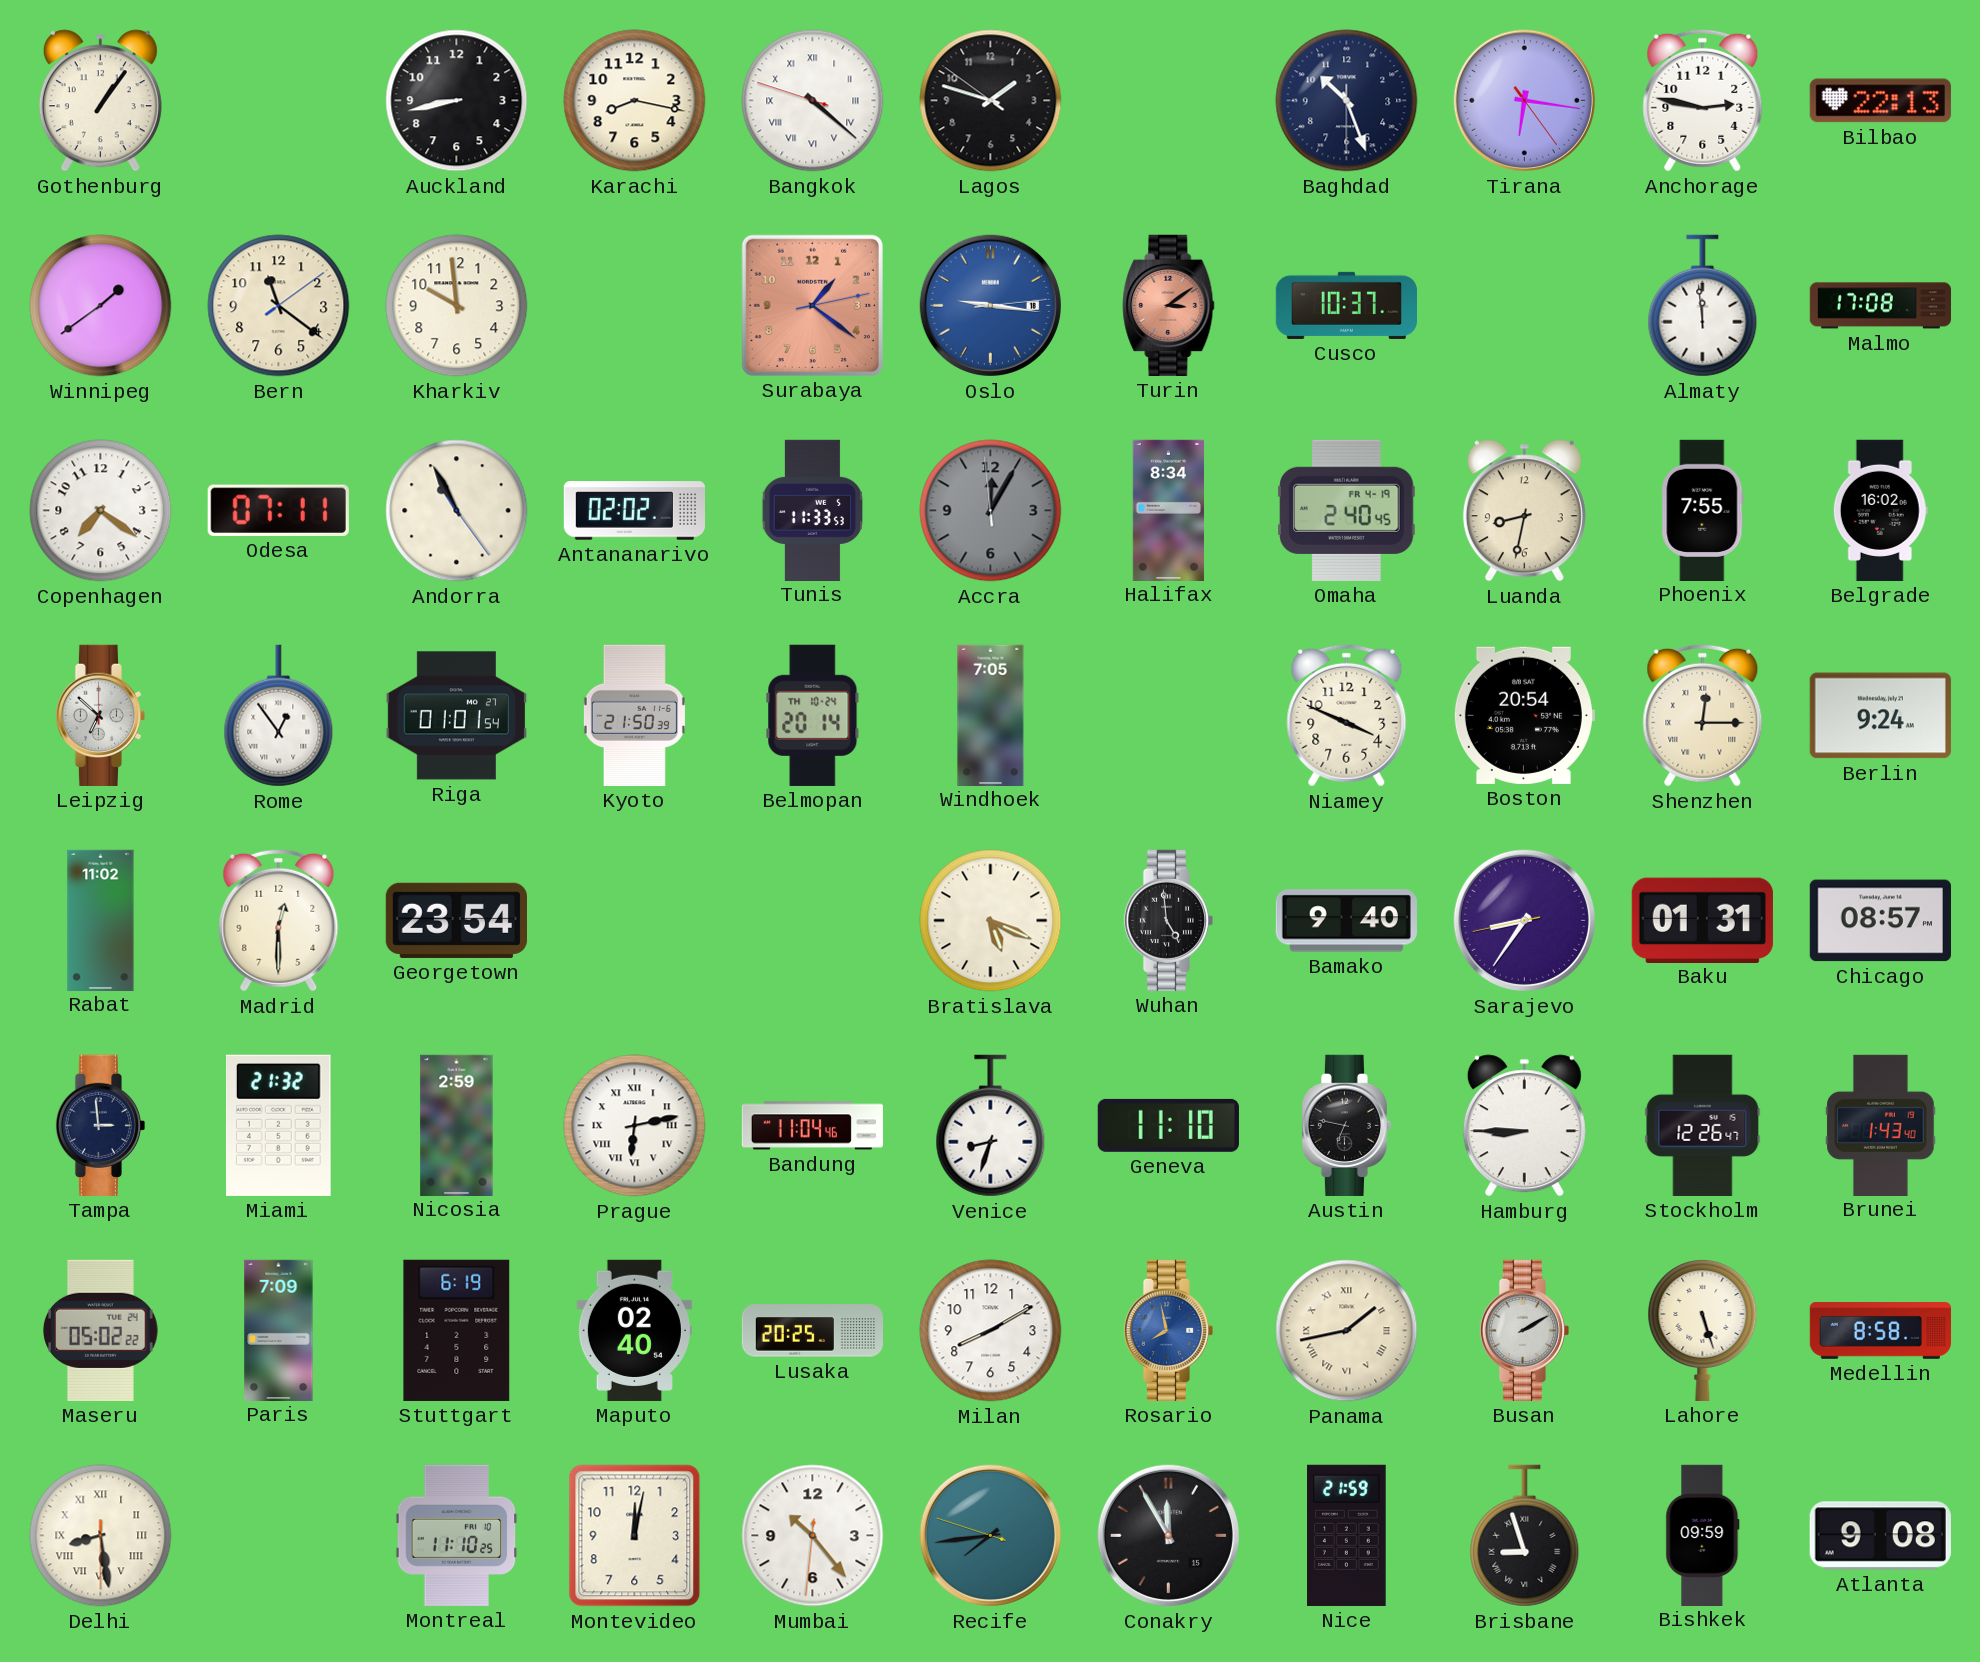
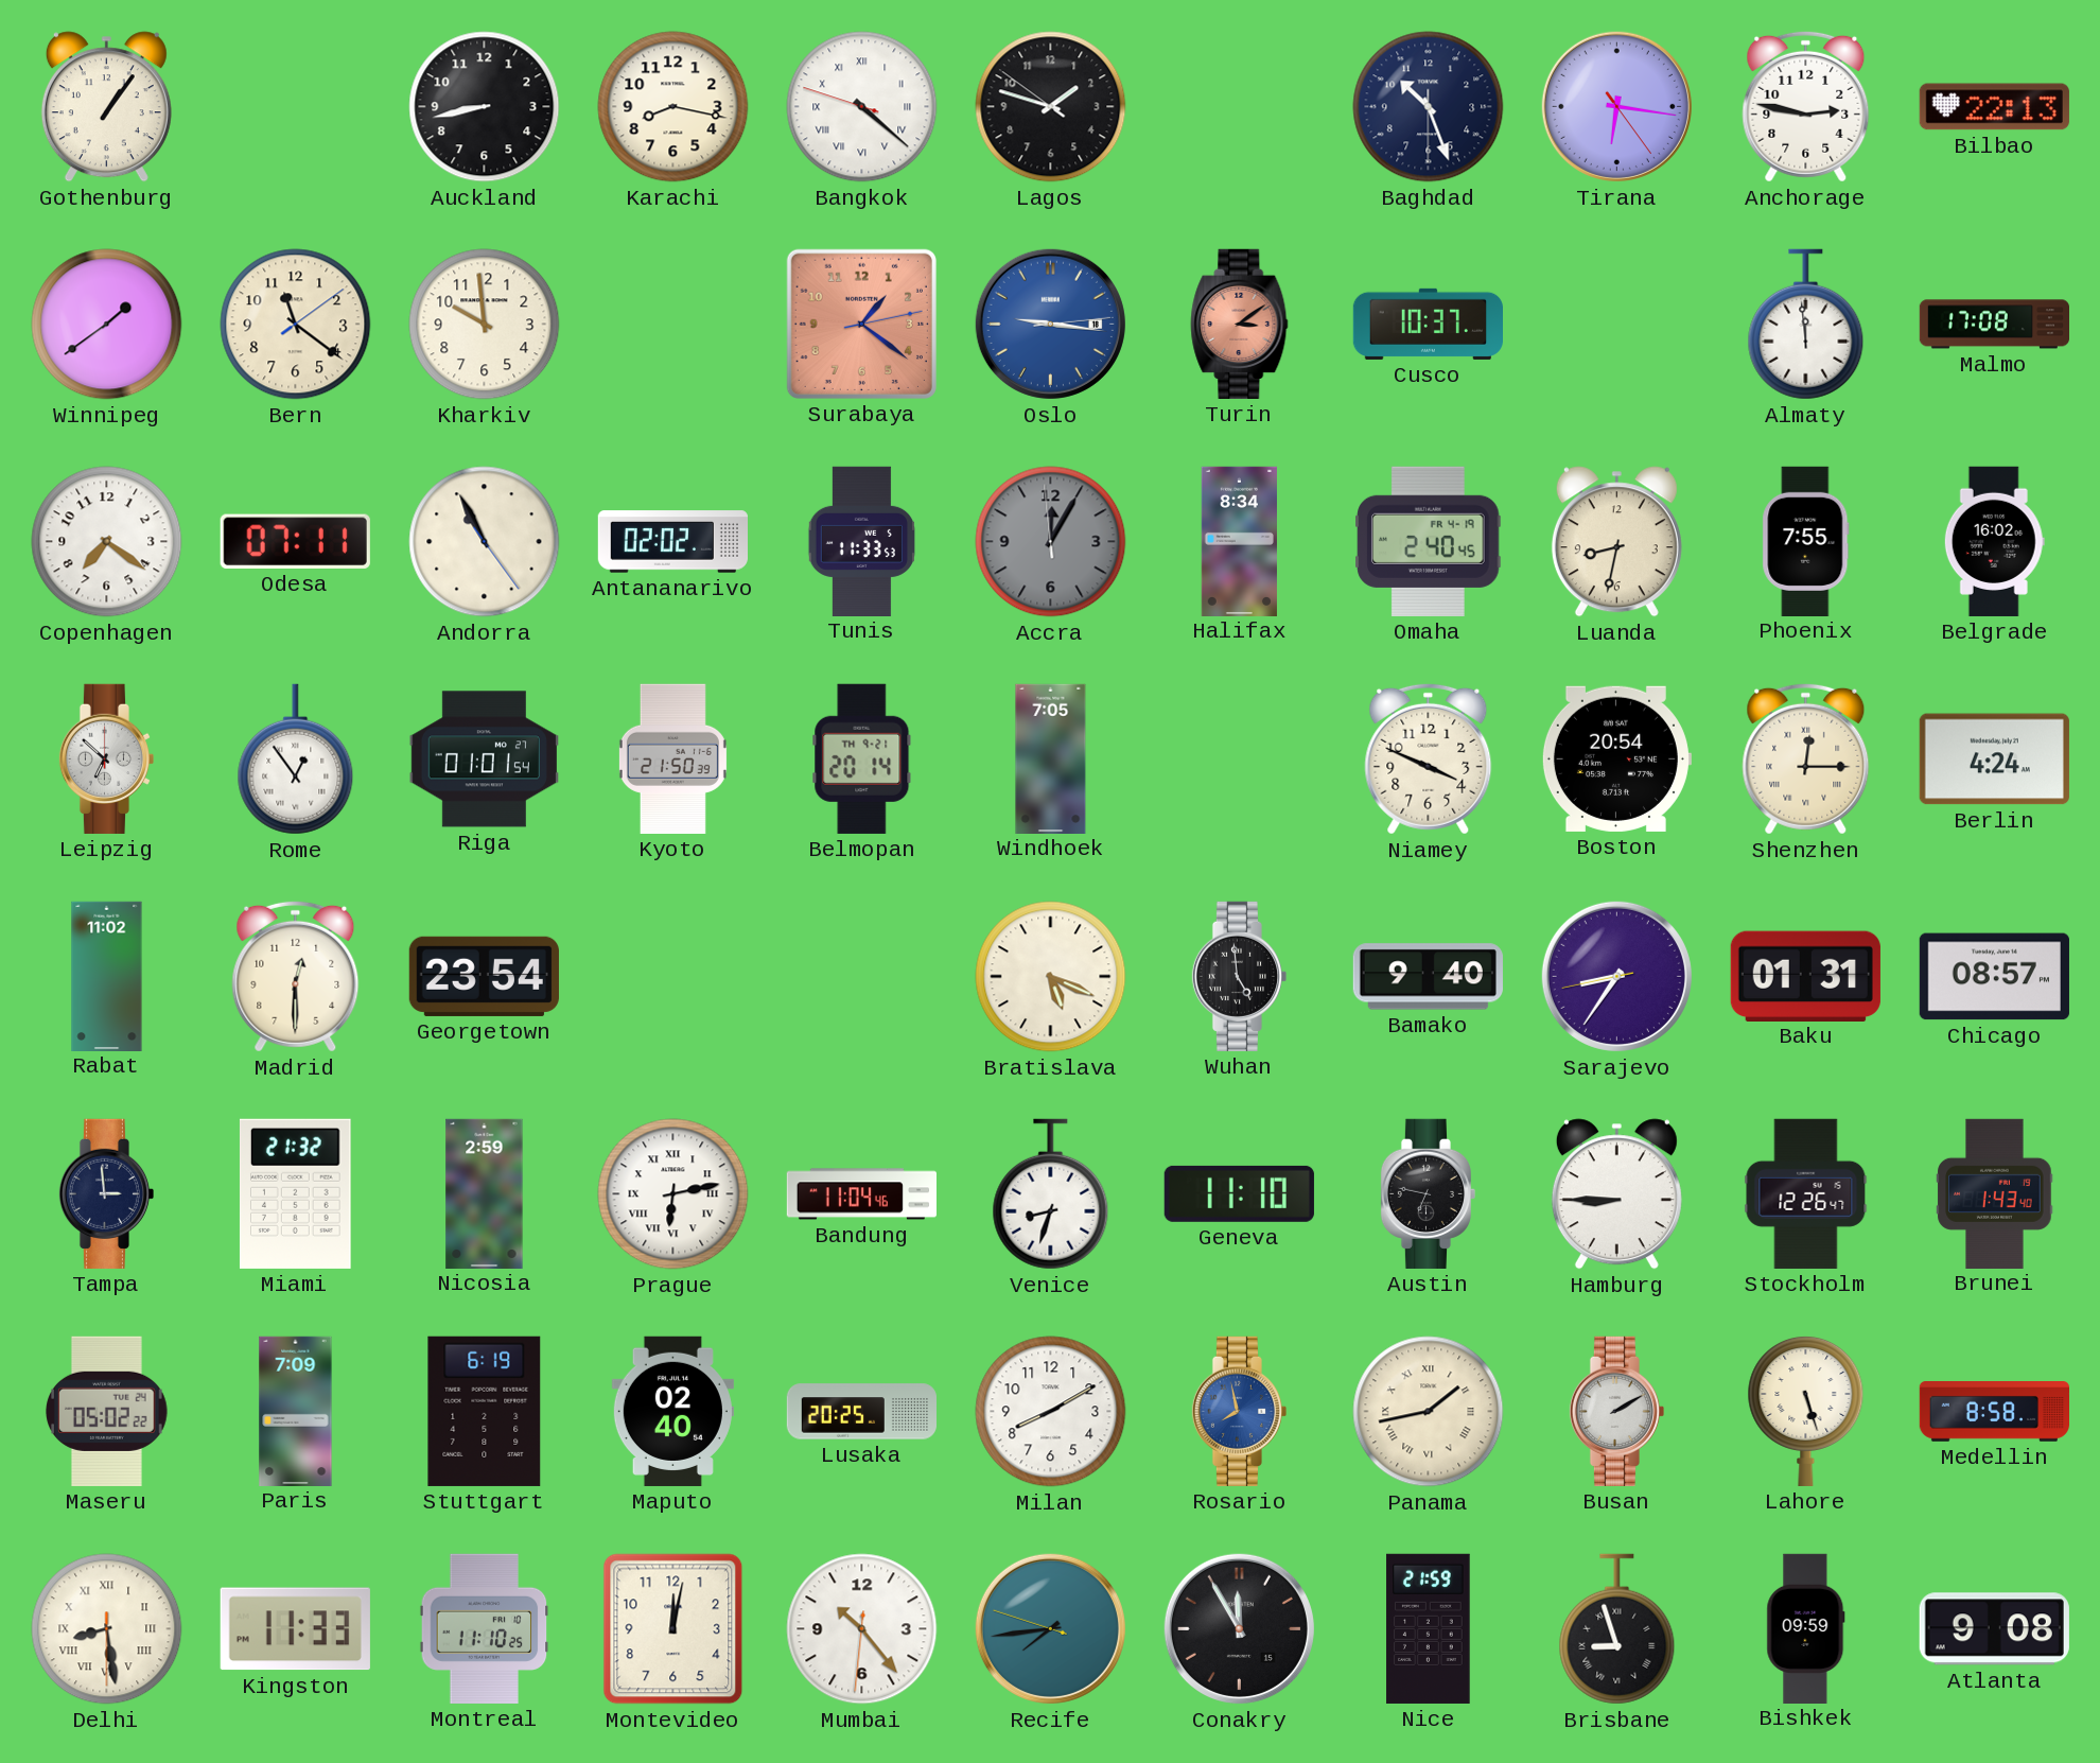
Belmopan date: TH 10-24 -> TH 9-21 (862, 758)
Berlin: 9:24 -> 4:24 (1994, 760)
Kingston: none -> 11:33 (295, 1629)
